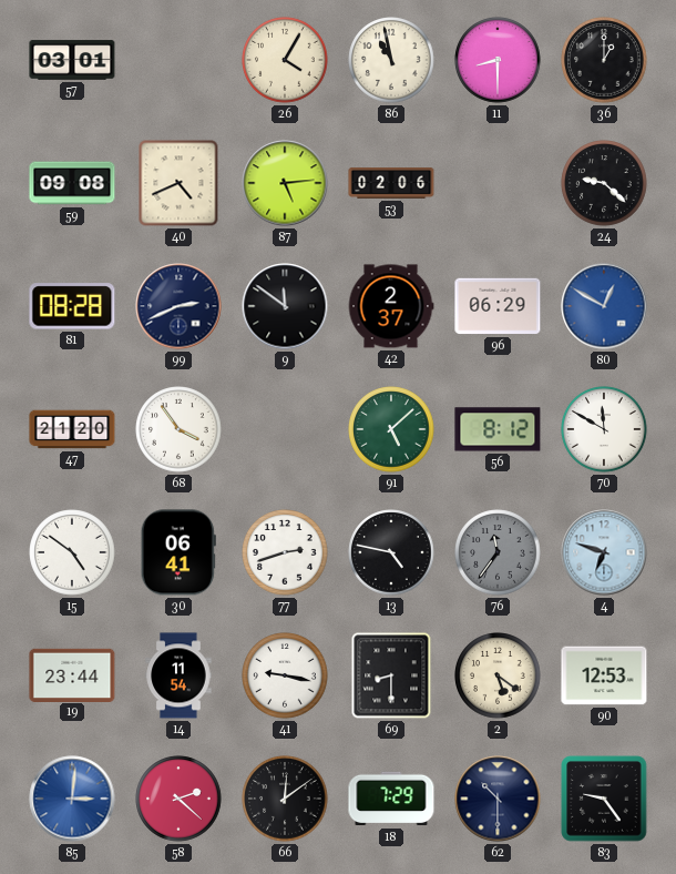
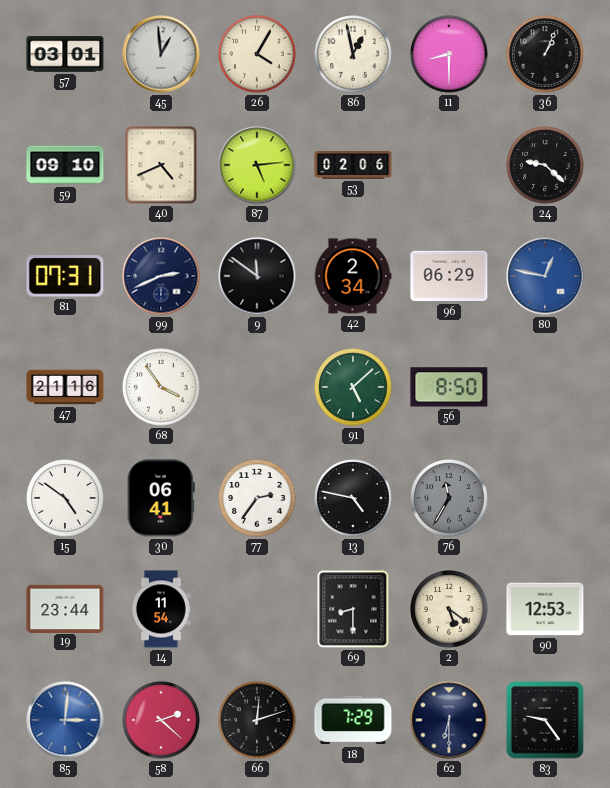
45: none -> 12:59 (161, 54)
86: 10:58 -> 12:58 (353, 54)
36: 1:00 -> 1:04 (545, 54)
59: 09:08 -> 09:10 (65, 165)
81: 08:28 -> 07:31 (65, 276)
42: 2:37 -> 2:34 (353, 276)
80: 12:50 -> 12:47 (545, 276)
47: 21:20 -> 21:16 (65, 387)
56: 8:12 -> 8:50 (449, 387)
70: 11:50 -> none (604, 429)
77: 2:42 -> 2:36 (257, 498)
76: 11:36 -> 11:35 (449, 498)
4: 6:48 -> none (604, 552)
41: 9:17 -> none (285, 675)
66: 12:09 -> 12:12 (257, 720)
62: 10:30 -> 6:30 (449, 720)
